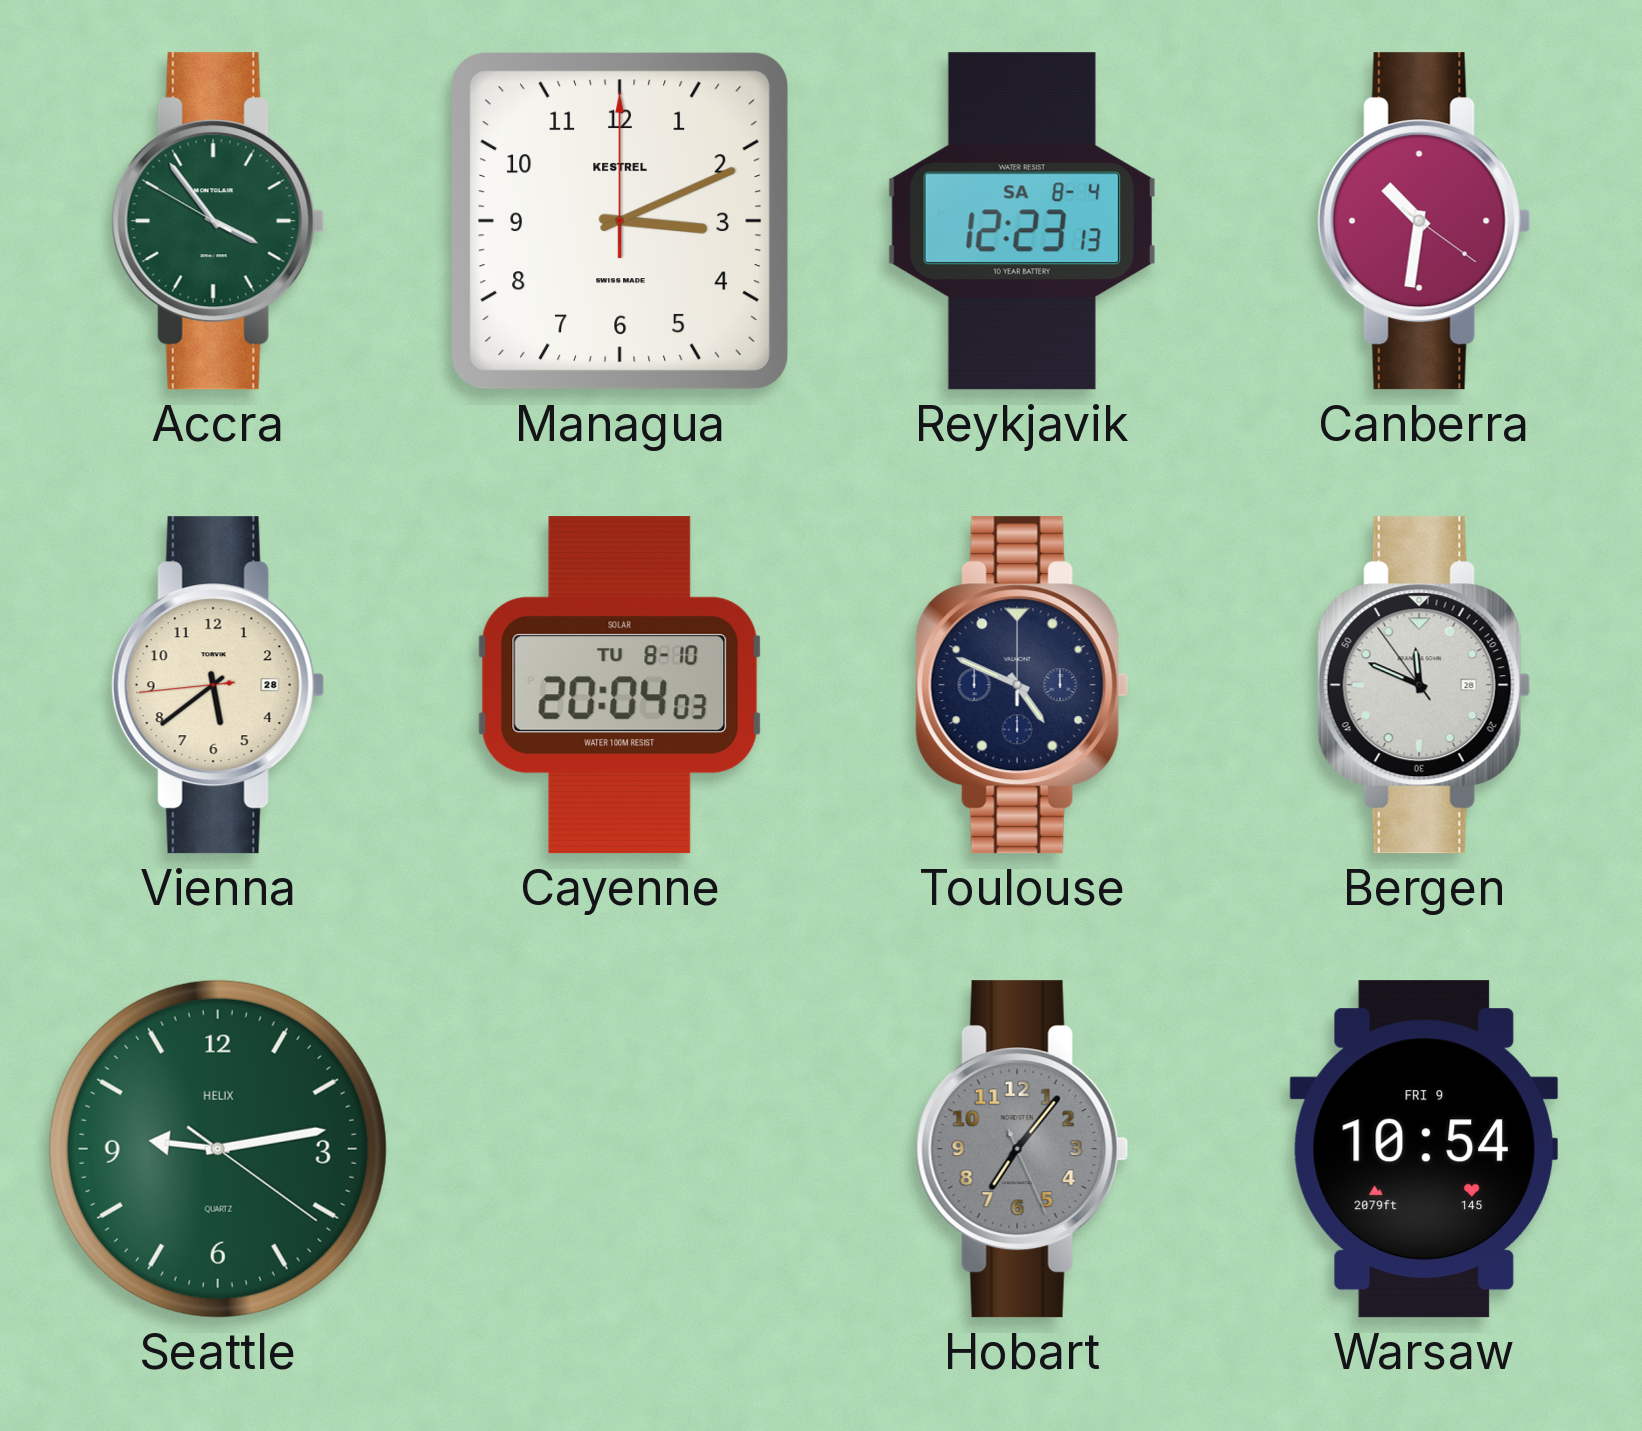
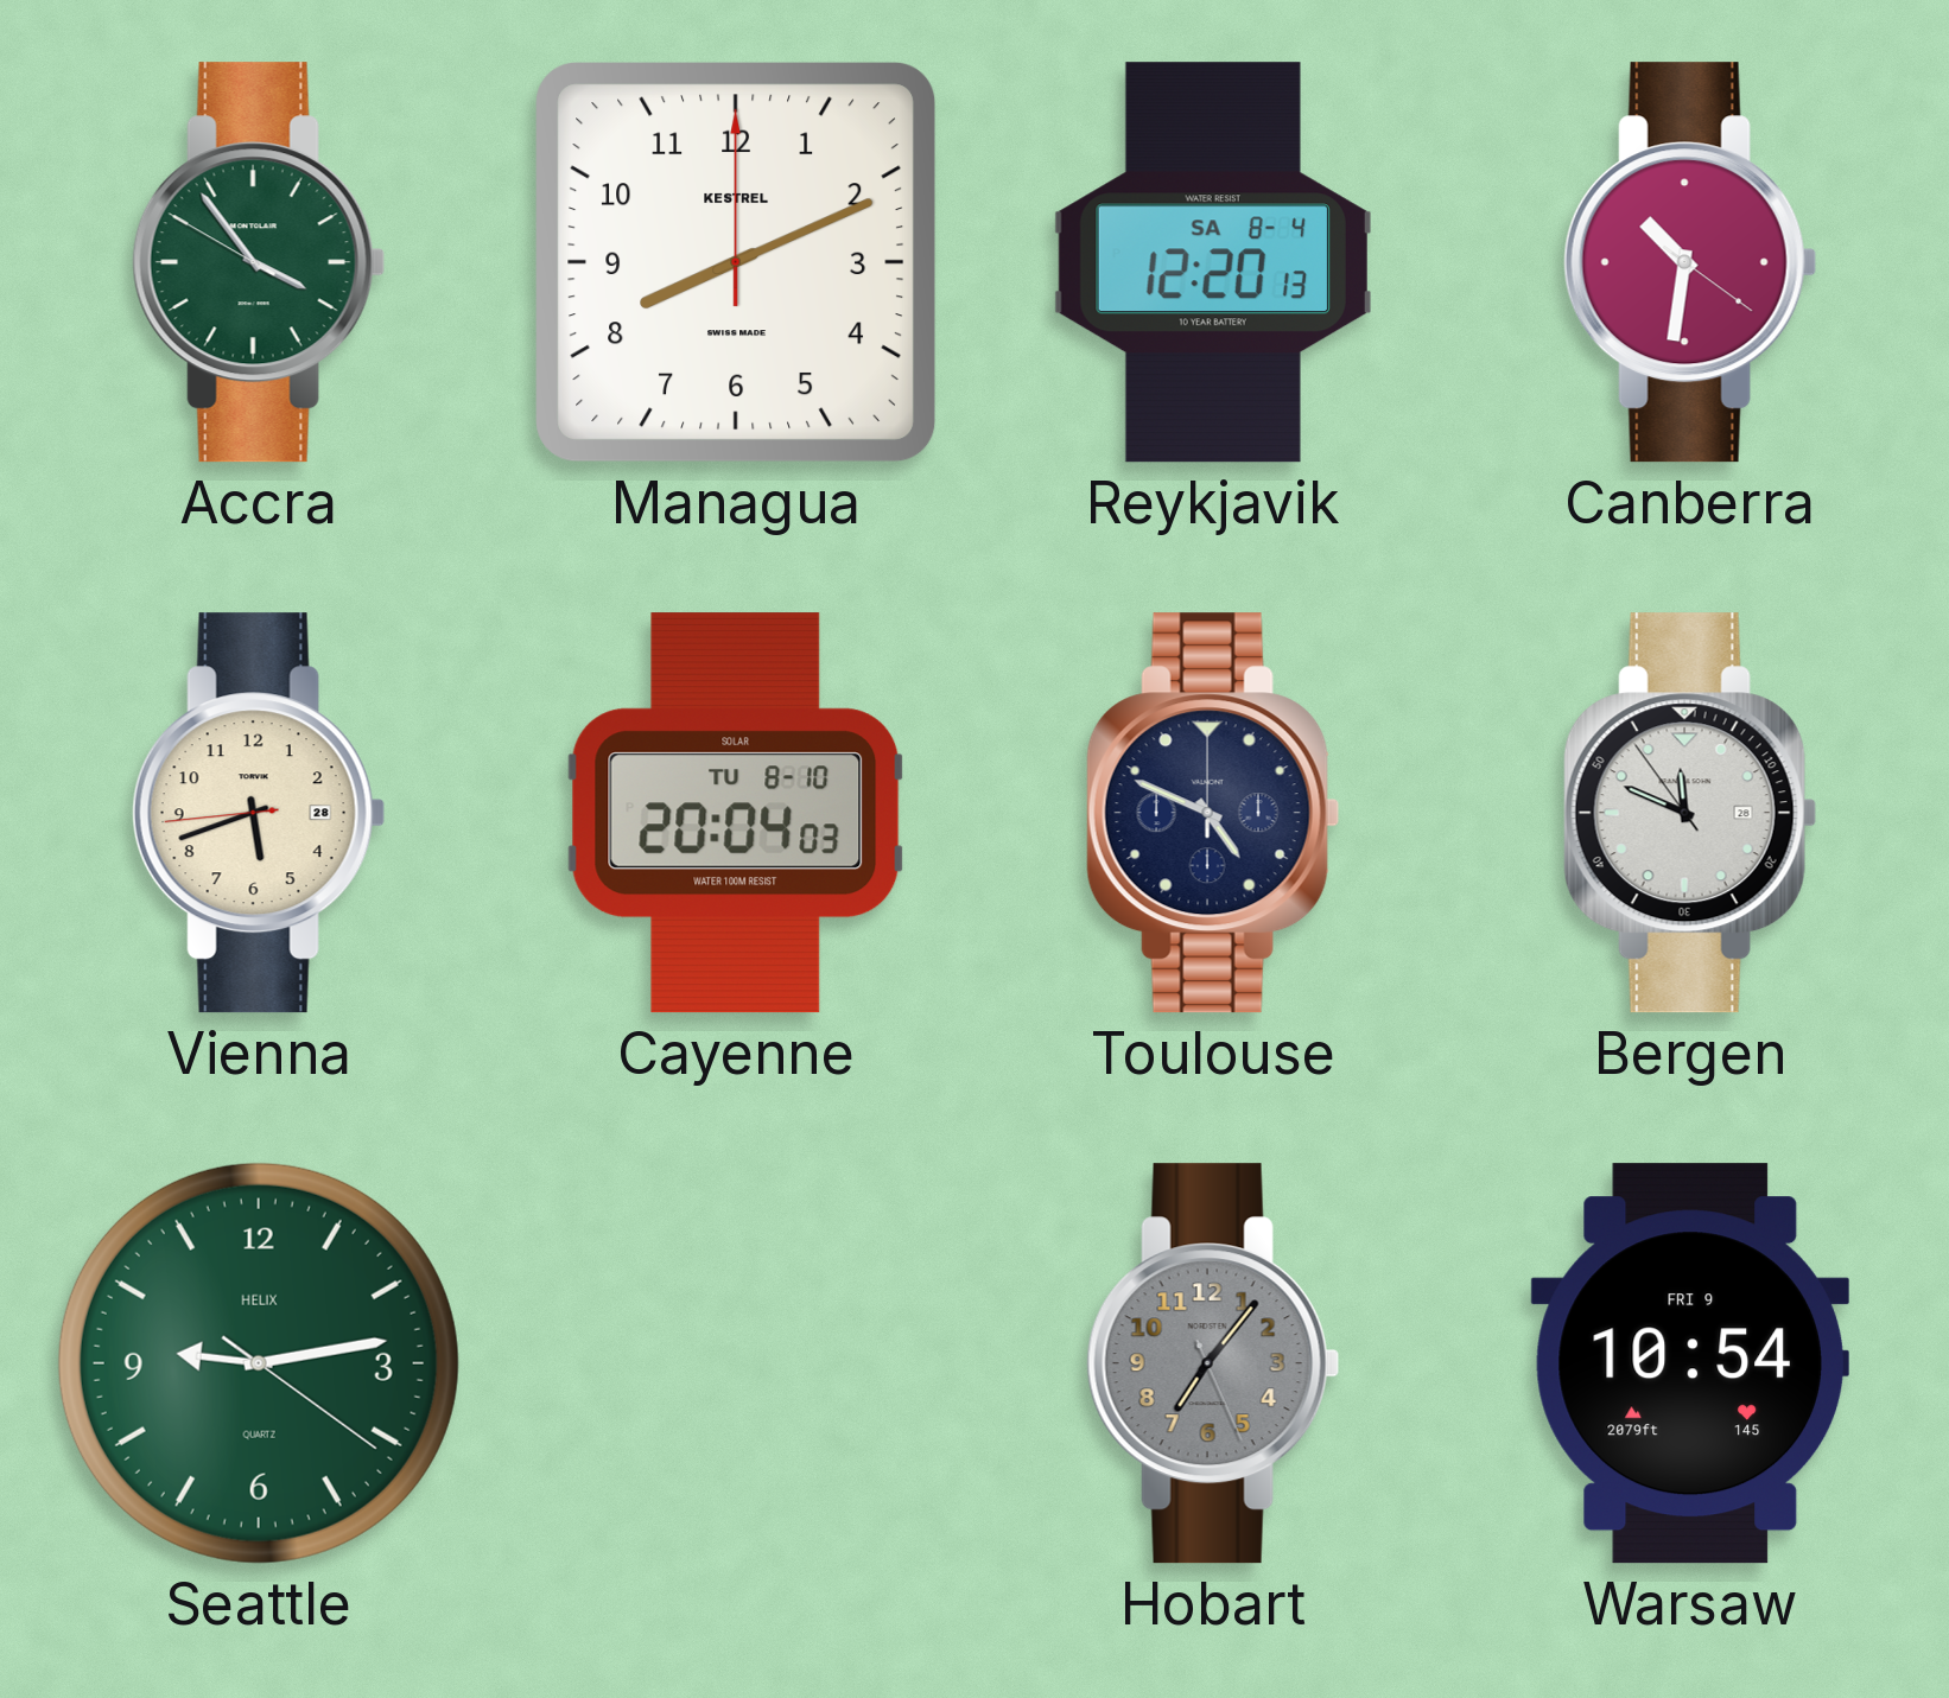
Managua: 3:11 -> 8:11 (736, 262)
Reykjavik: 12:23 -> 12:20 (1213, 262)
Vienna: 5:38 -> 5:41 (259, 813)
